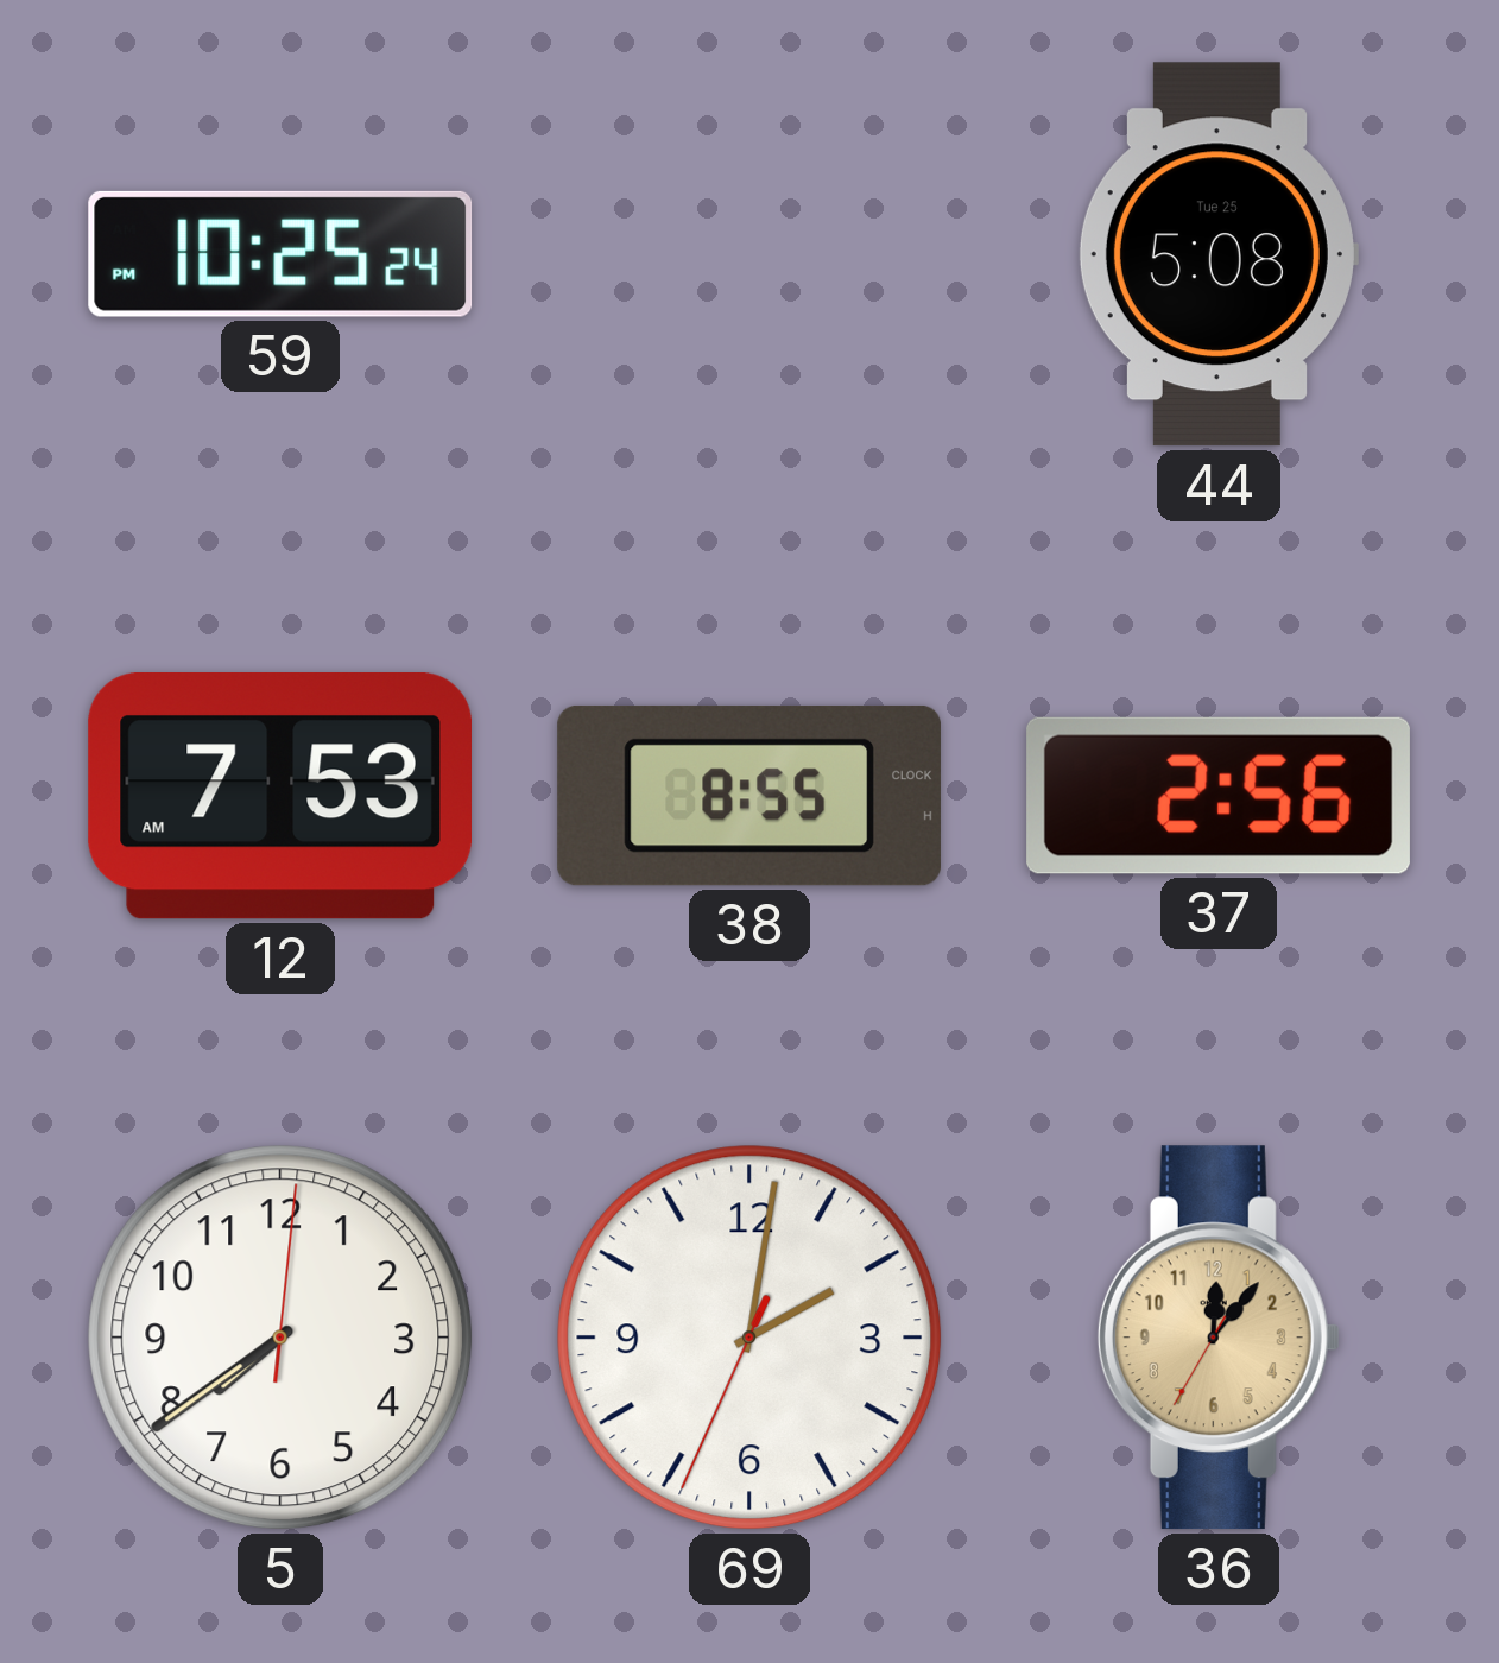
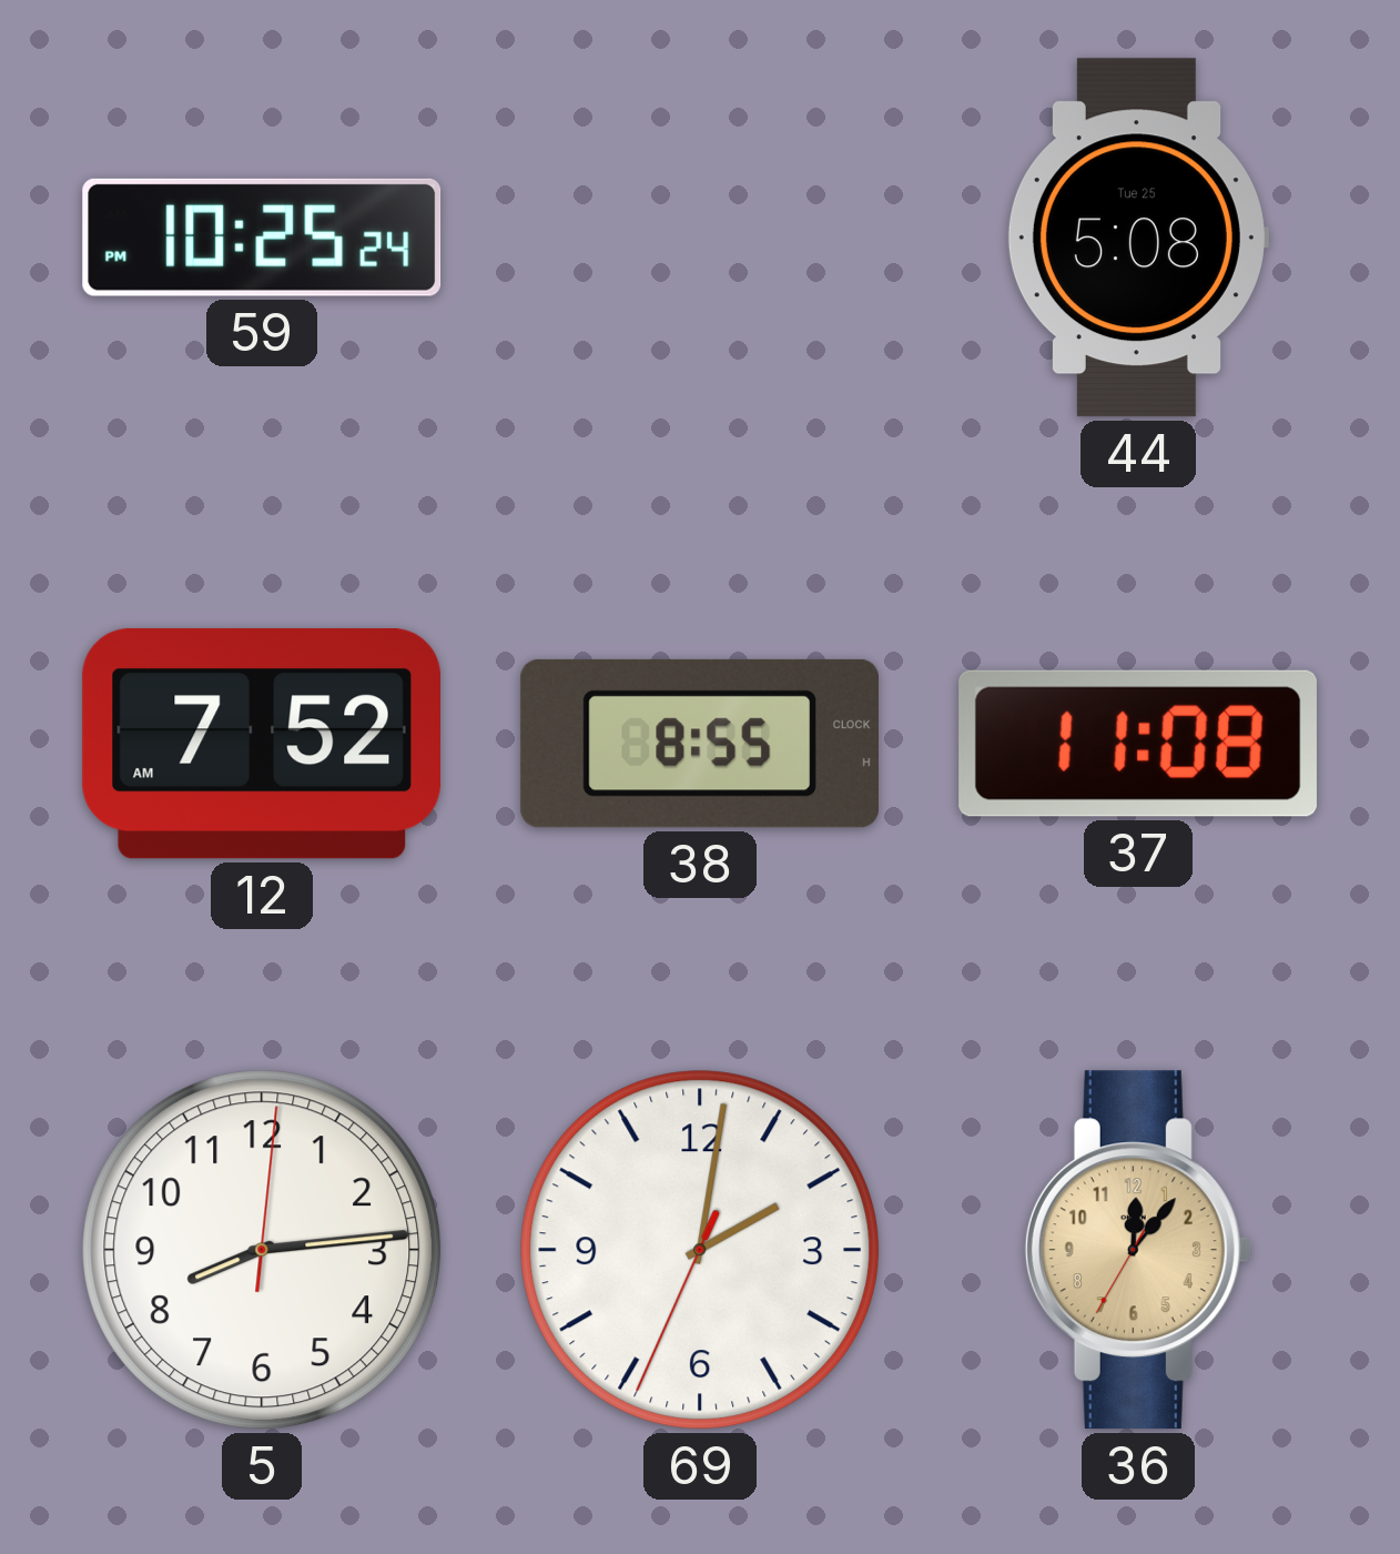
12: 7:53 -> 7:52 (261, 745)
37: 2:56 -> 11:08 (1138, 744)
5: 7:39 -> 8:14 (262, 1250)
